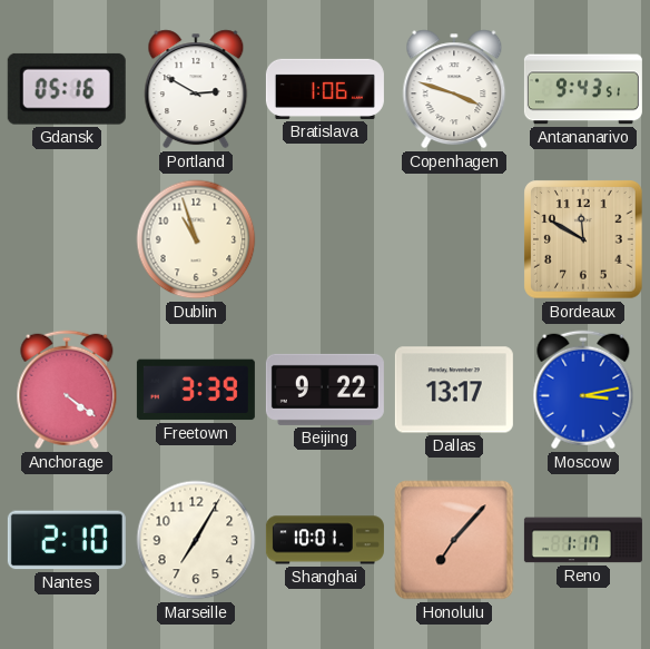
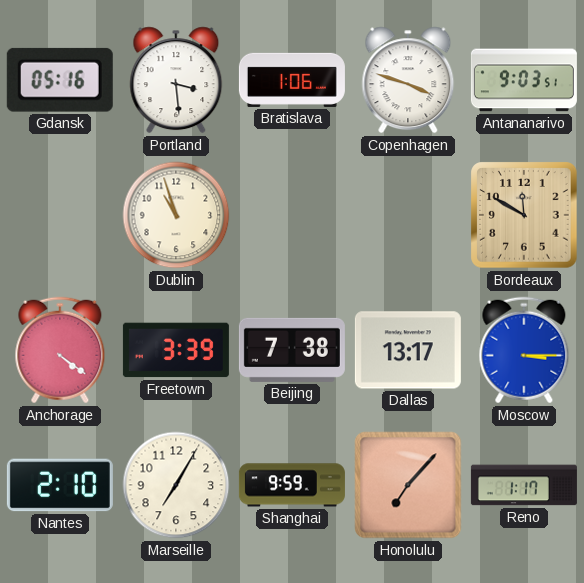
Portland: 2:50 -> 3:29 (176, 80)
Antananarivo: 9:43 -> 9:03 (524, 80)
Beijing: 9:22 -> 7:38 (292, 350)
Moscow: 3:13 -> 3:15 (524, 350)
Shanghai: 10:01 -> 9:59 (292, 485)
